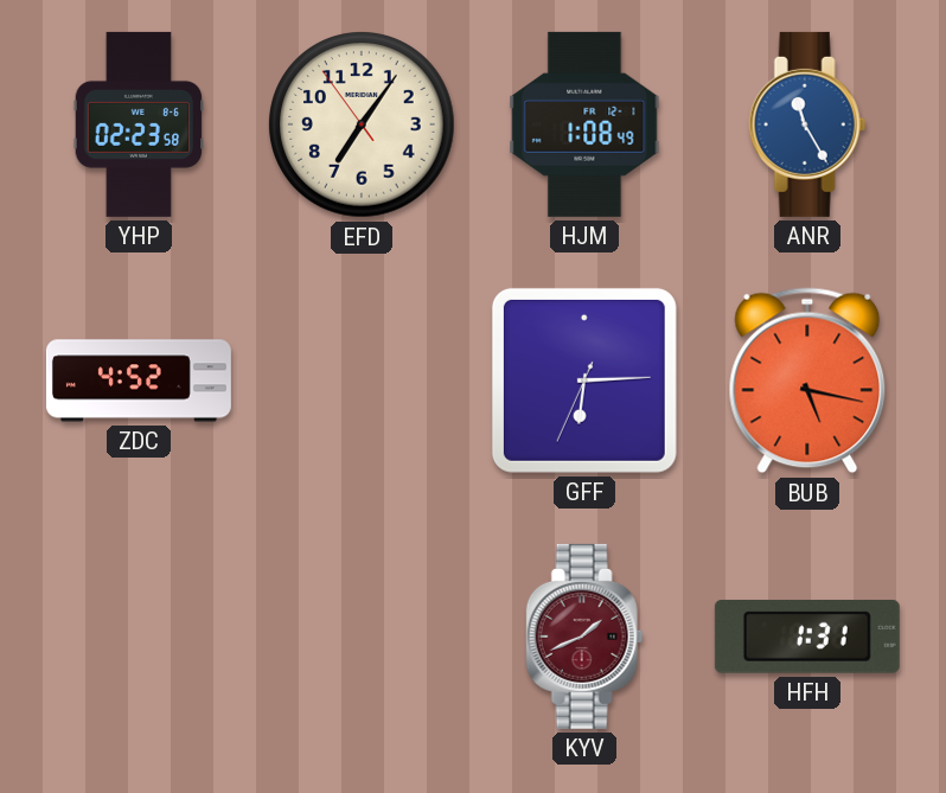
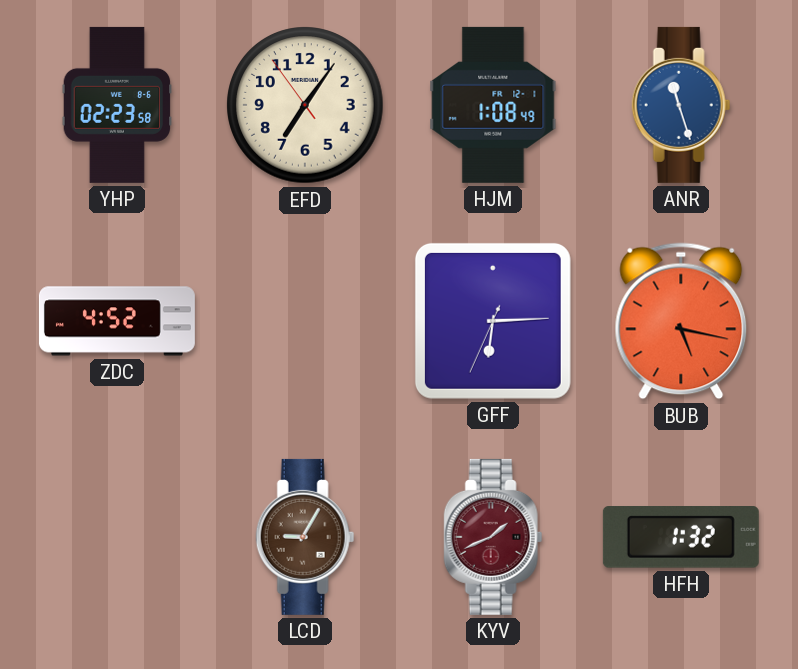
ANR: 11:25 -> 11:27 (681, 105)
LCD: none -> 9:05 (305, 537)
HFH: 1:31 -> 1:32 (681, 538)
